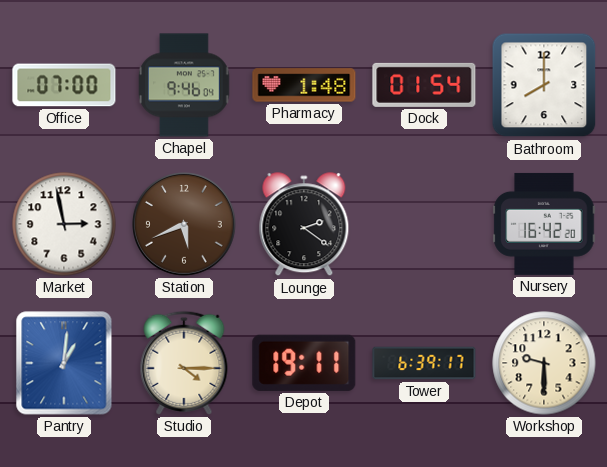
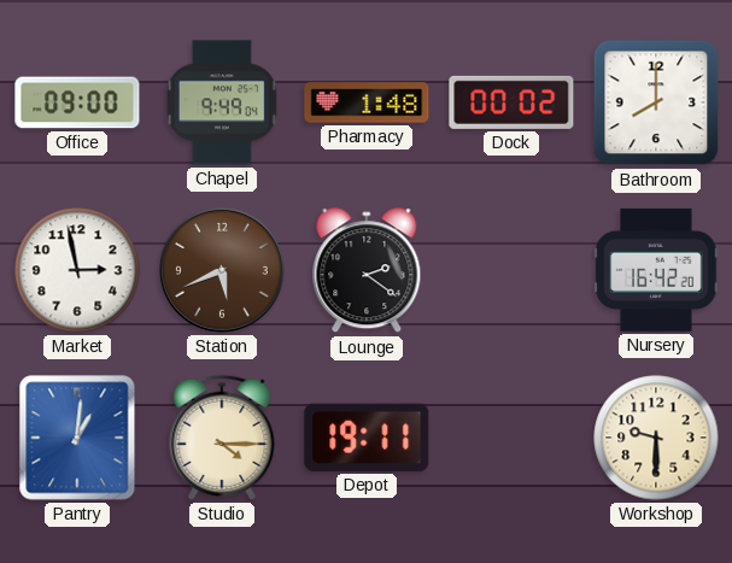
Office: 07:00 -> 09:00 (77, 102)
Chapel: 9:46 -> 9:49 (223, 102)
Dock: 01:54 -> 00:02 (511, 102)
Tower: 6:39 -> none (424, 363)
